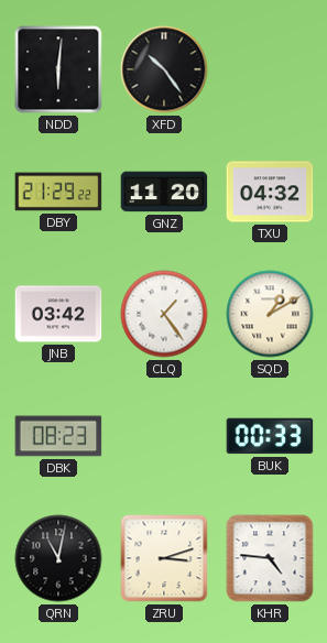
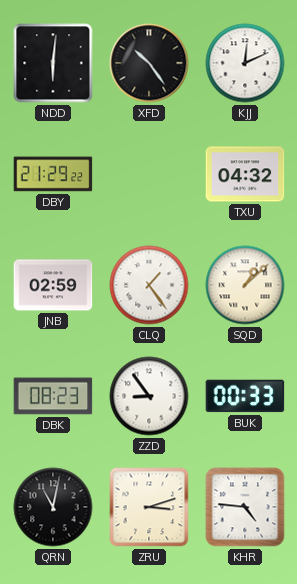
KJJ: none -> 12:11 (245, 63)
GNZ: 11:20 -> none (164, 192)
JNB: 03:42 -> 02:59 (53, 285)
SQD: 1:10 -> 1:08 (245, 285)
ZZD: none -> 8:54 (149, 396)
